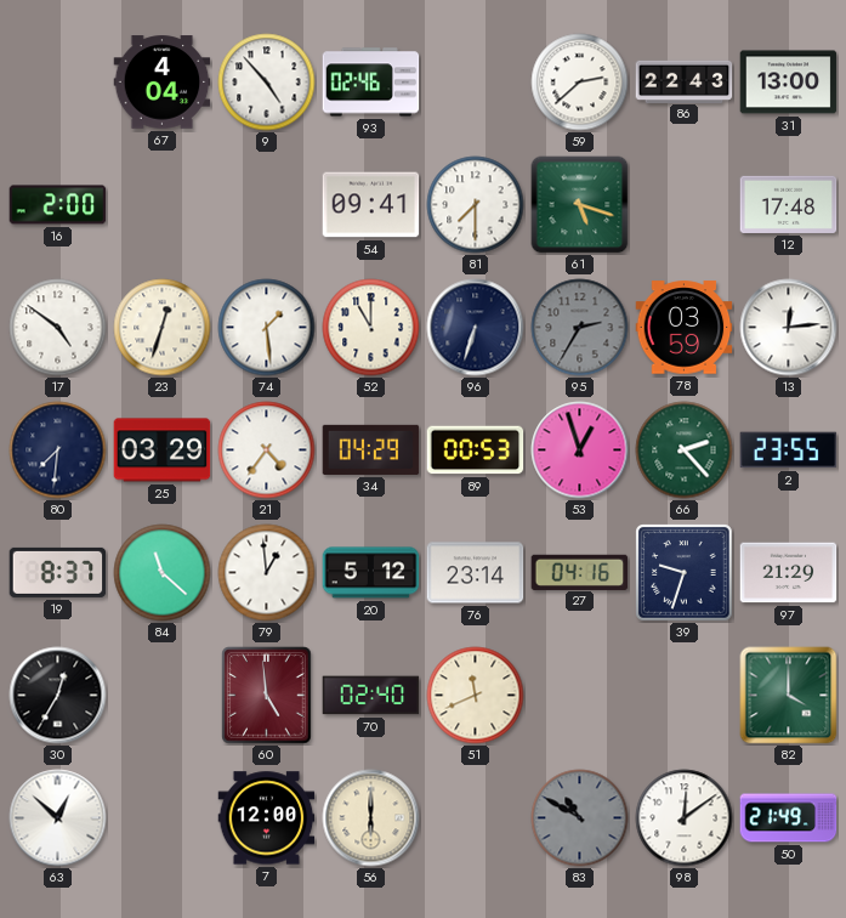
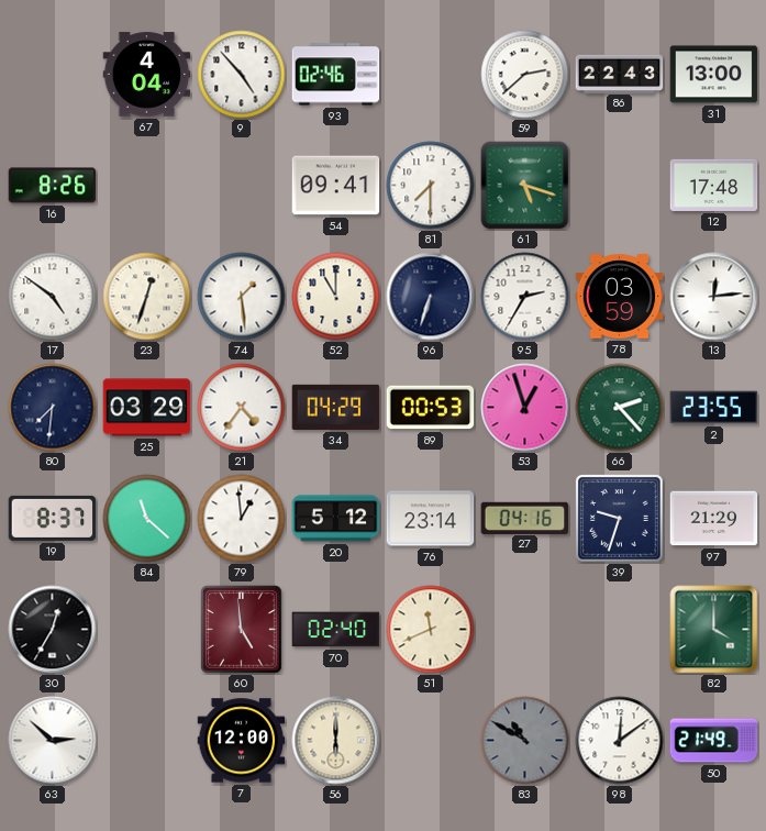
16: 2:00 -> 8:26 (53, 186)
95 dial: grey -> white (525, 297)
63: 12:52 -> 2:52 (53, 741)
